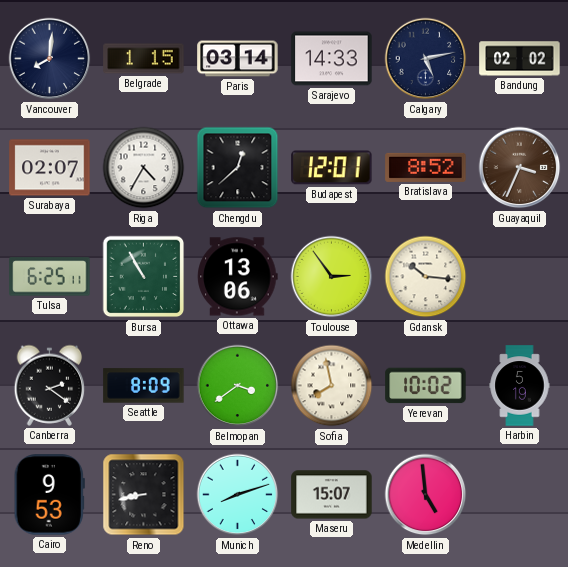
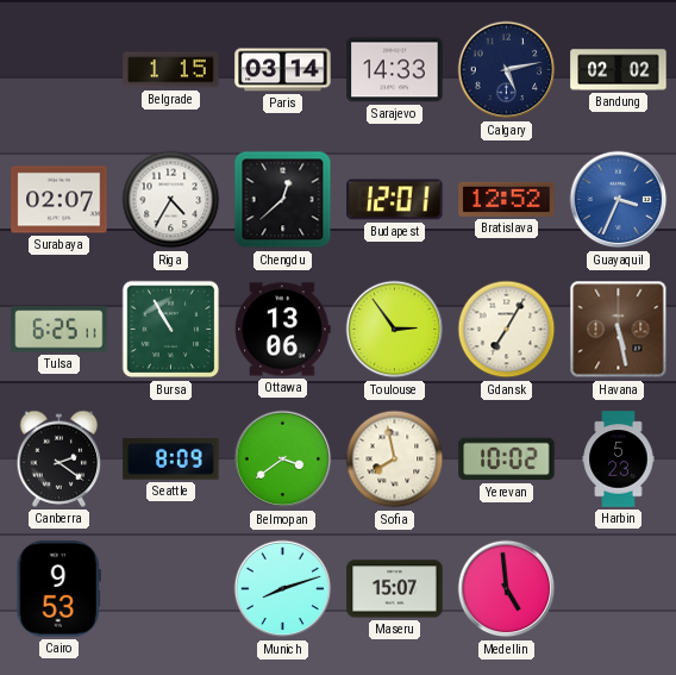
Vancouver: 8:01 -> none (50, 59)
Bratislava: 8:52 -> 12:52 (507, 199)
Guayaquil dial: brown -> blue (619, 200)
Gdansk: 10:16 -> 7:05 (507, 330)
Havana: none -> 5:28 (619, 330)
Harbin: 5:19 -> 5:23 (619, 460)
Reno: 8:43 -> none (144, 495)
